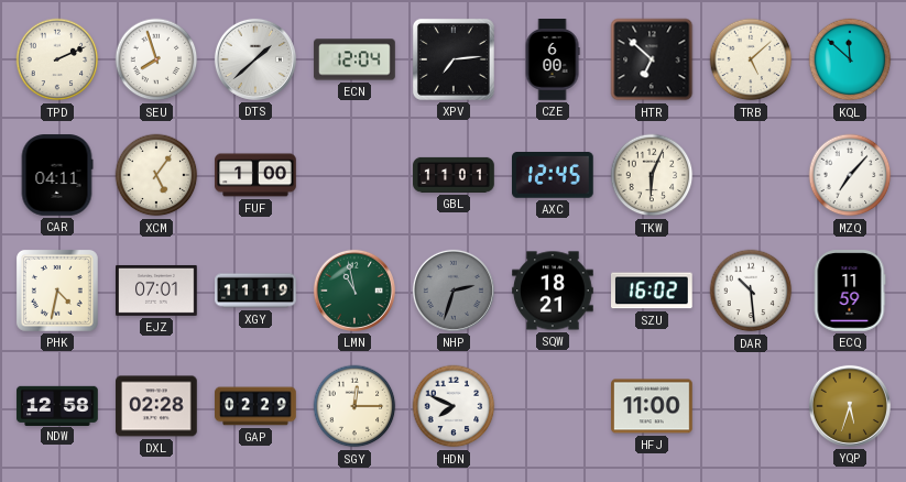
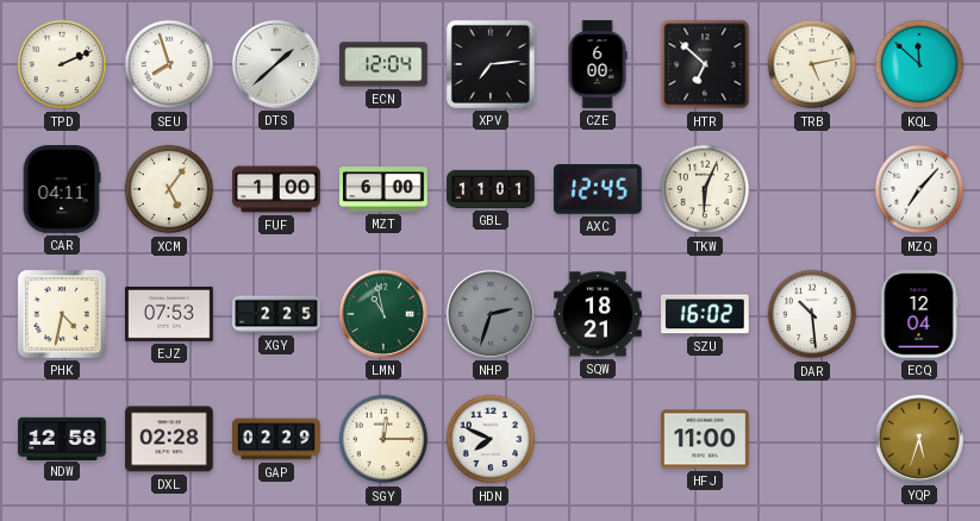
TRB: 5:08 -> 5:13 (812, 64)
MZT: none -> 6:00 (383, 189)
EJZ: 07:01 -> 07:53 (169, 314)
XGY: 11:19 -> 2:25 (276, 314)
ECQ: 11:59 -> 12:04 (919, 314)
